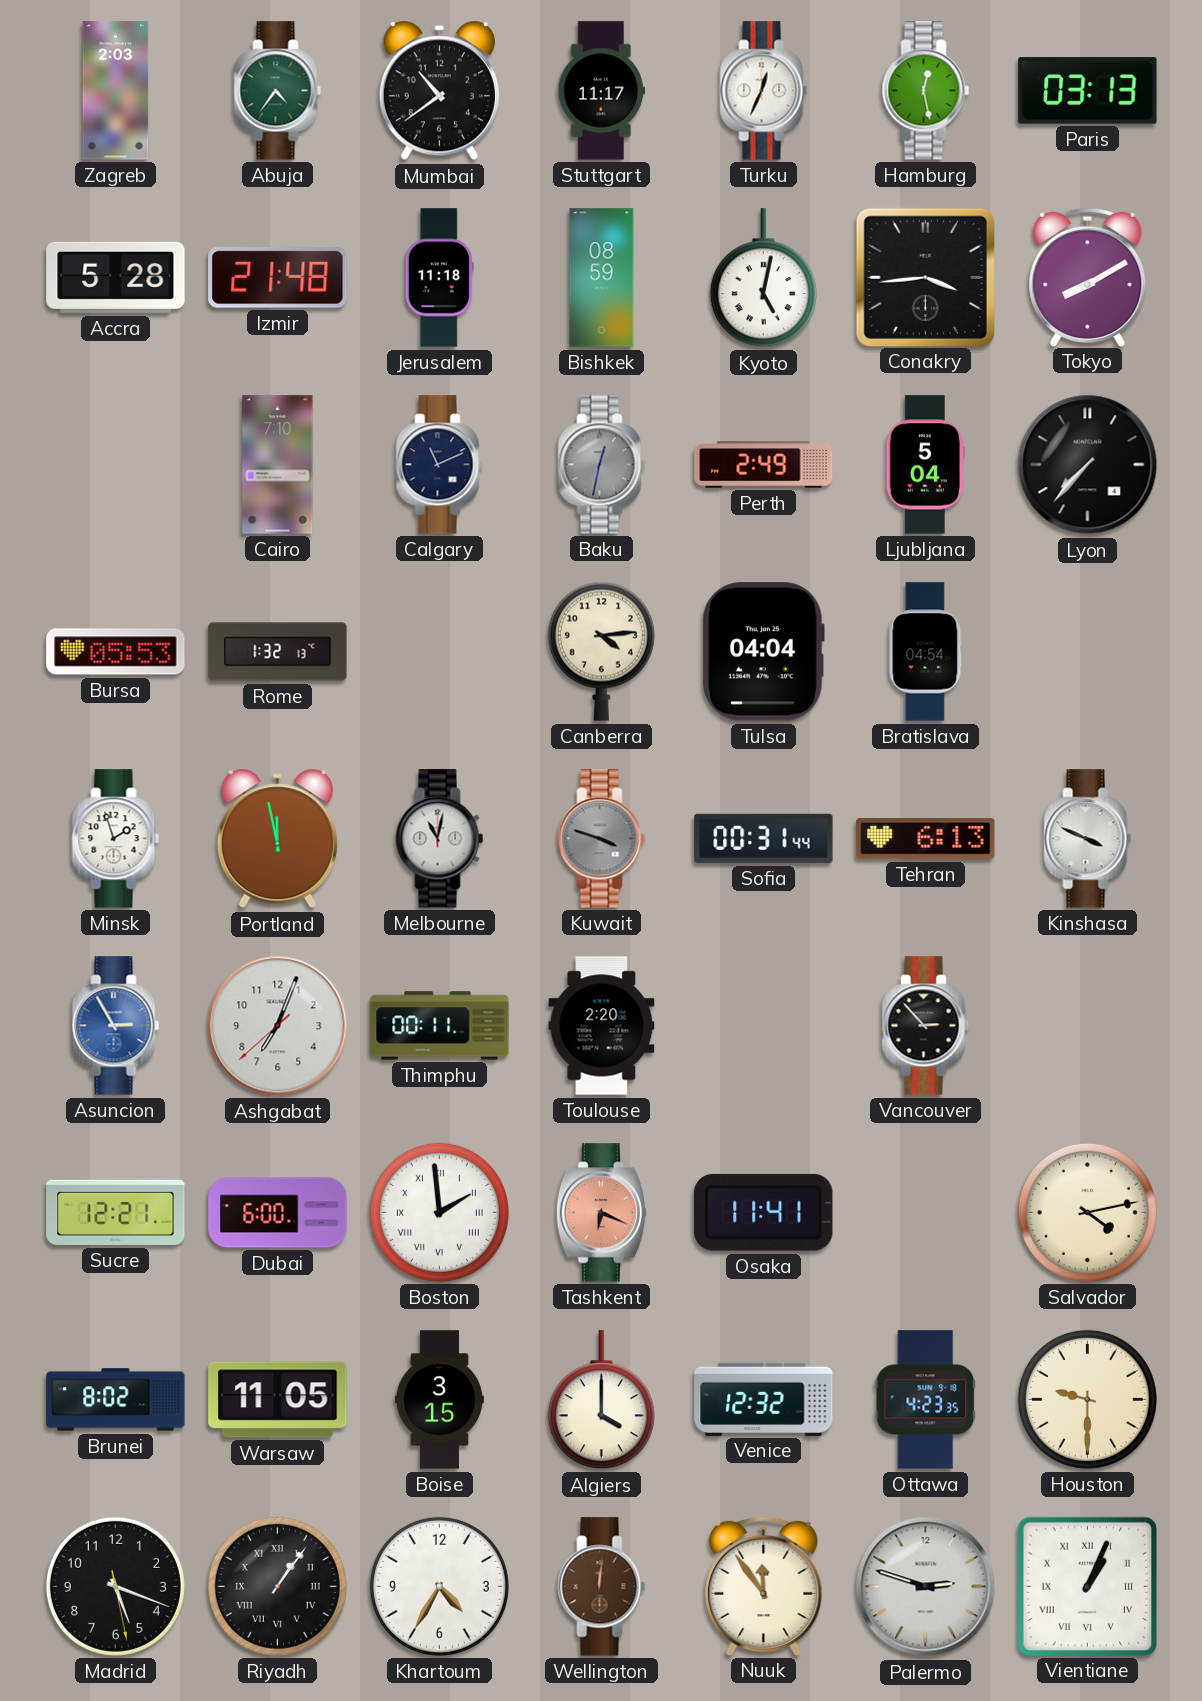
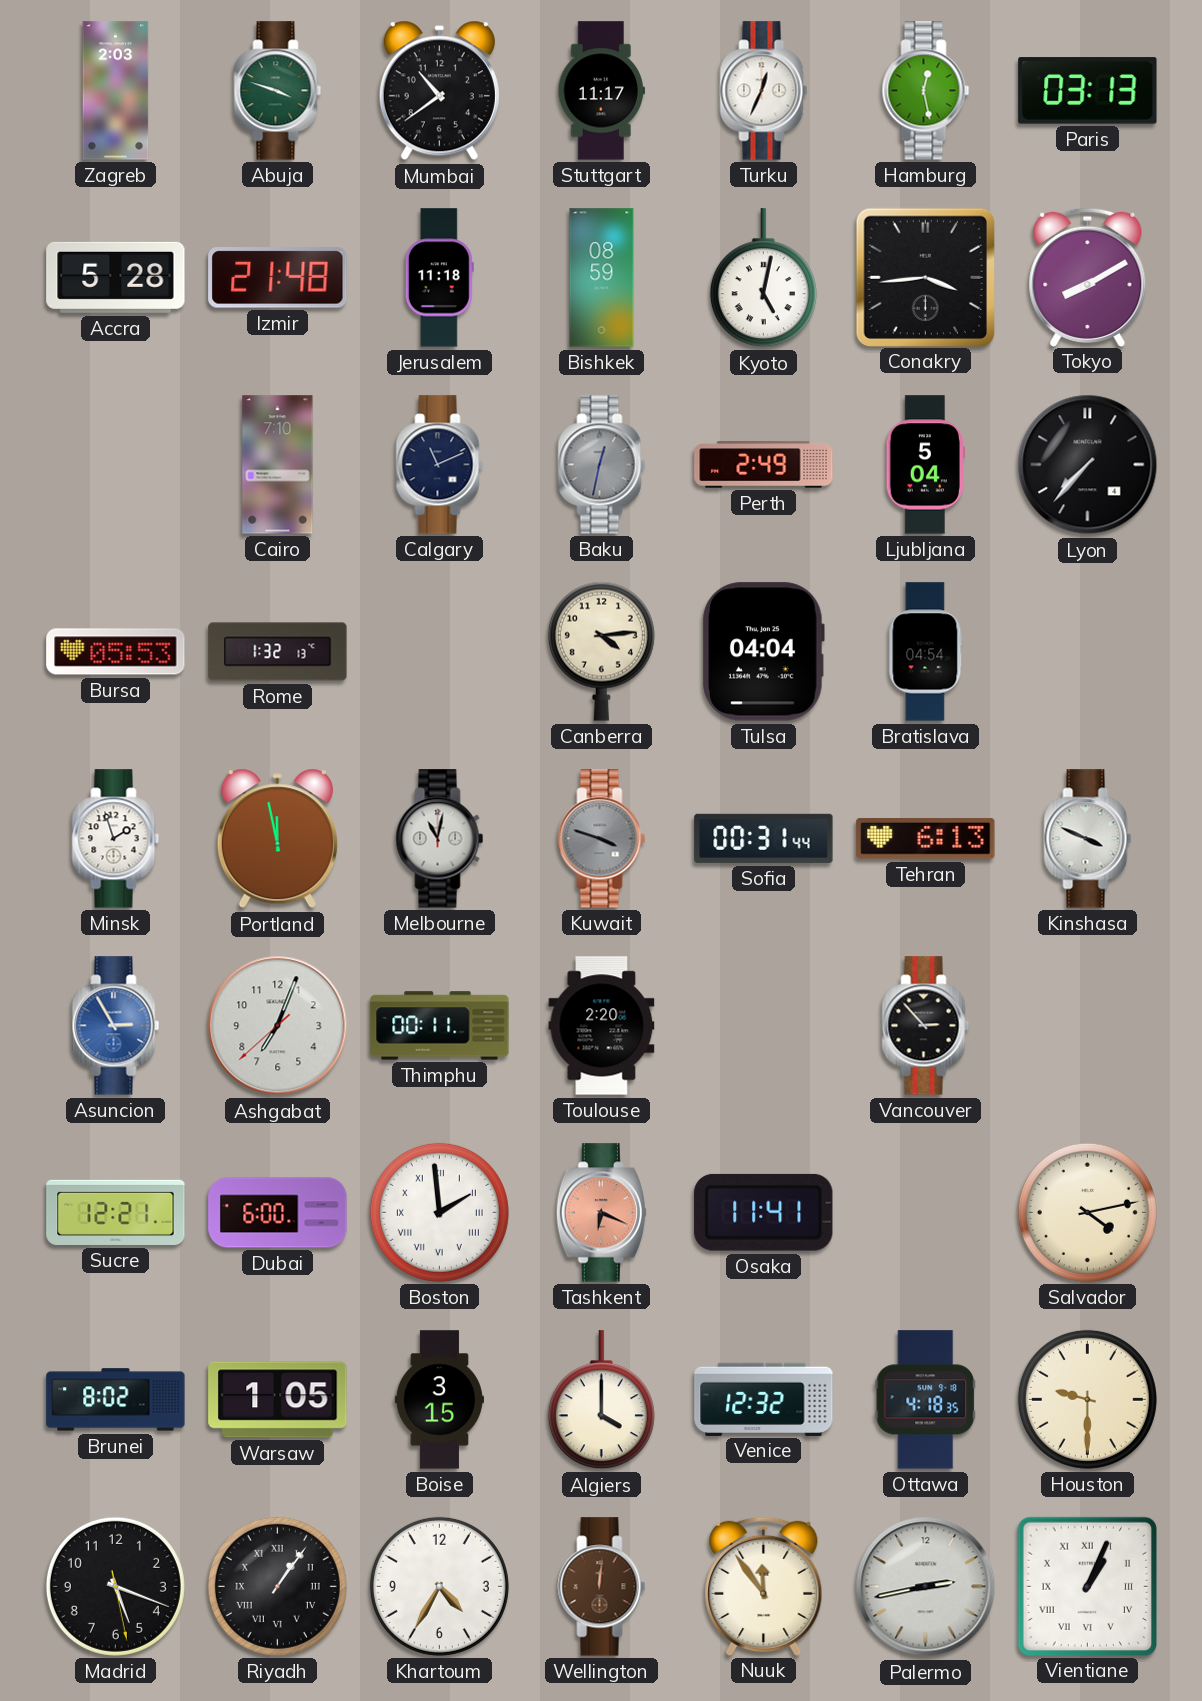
Abuja: 4:36 -> 3:48 (278, 91)
Warsaw: 11:05 -> 1:05 (278, 1400)
Ottawa: 4:23 -> 4:18 (926, 1400)
Palermo: 2:48 -> 2:43 (926, 1587)
